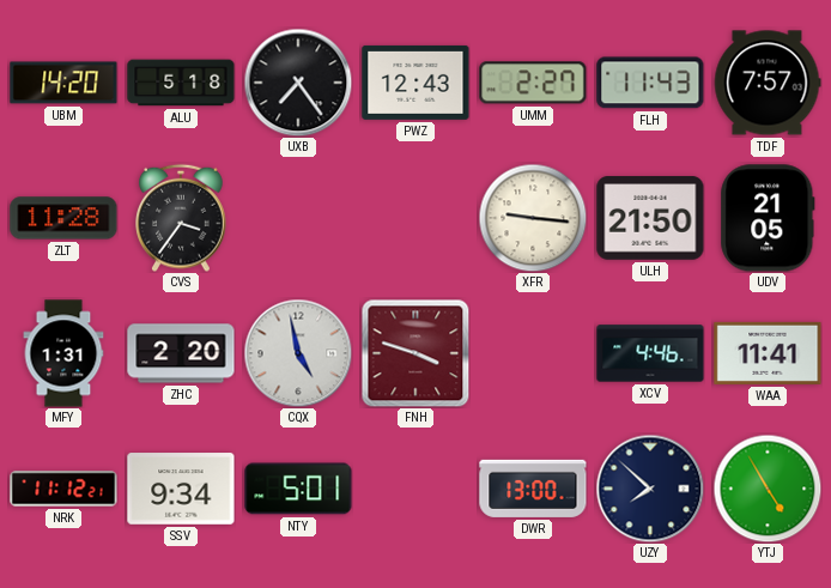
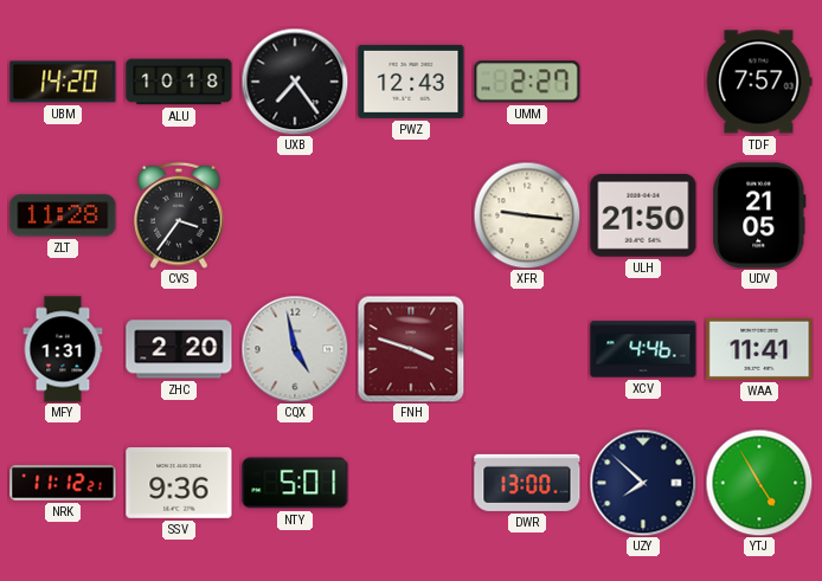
ALU: 5:18 -> 10:18 (179, 82)
FLH: 11:43 -> none (650, 83)
SSV: 9:34 -> 9:36 (179, 483)
